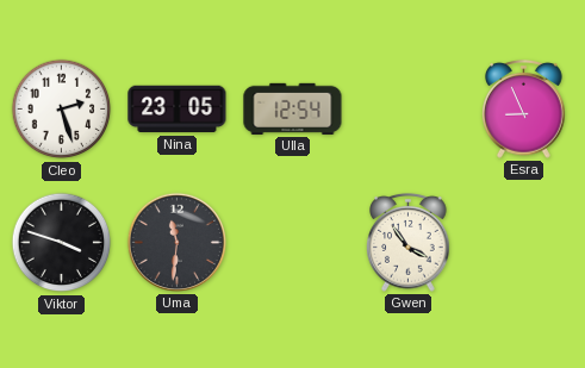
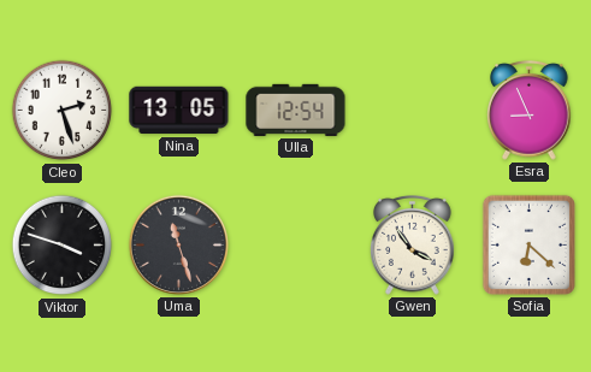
Nina: 23:05 -> 13:05 (179, 111)
Uma: 11:31 -> 11:27 (178, 244)
Sofia: none -> 6:22 (528, 244)
